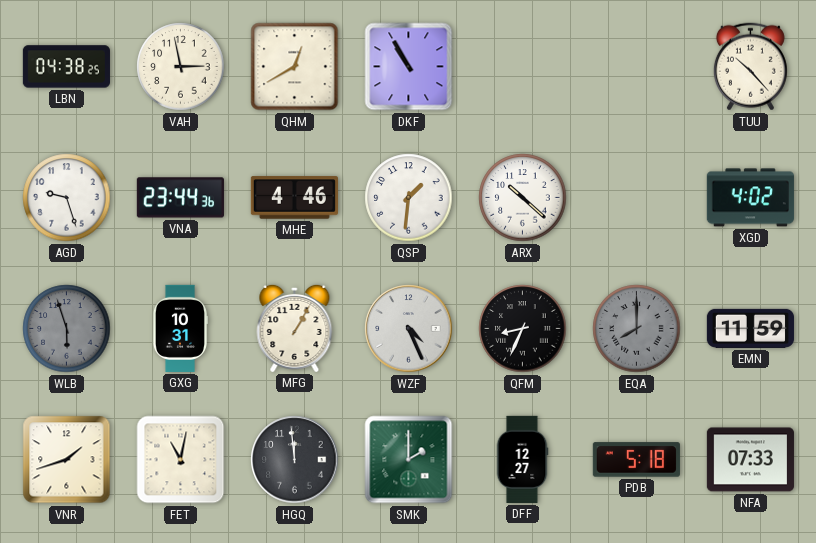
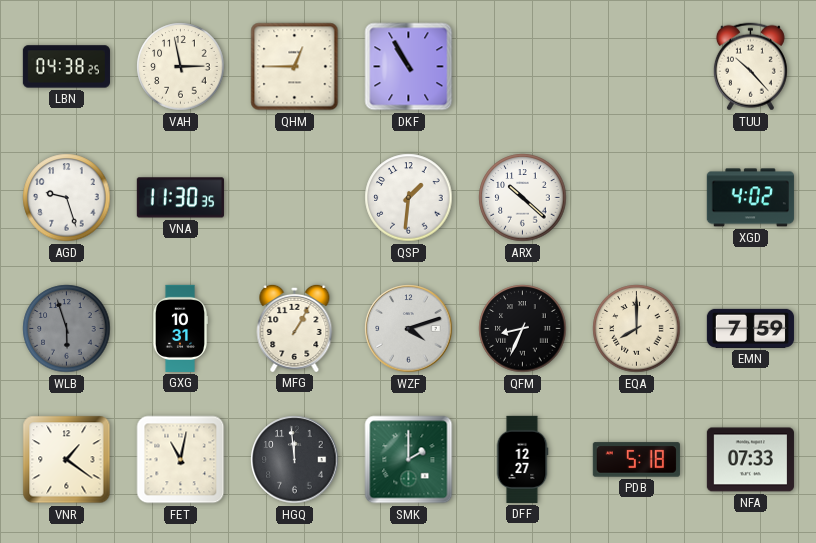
QHM: 12:40 -> 12:45 (295, 67)
VNA: 23:44 -> 11:30 (180, 198)
MHE: 4:46 -> none (294, 198)
WZF: 4:26 -> 4:12 (409, 329)
EQA dial: grey -> cream (637, 329)
EMN: 11:59 -> 7:59 (750, 328)
VNR: 1:42 -> 1:21 (67, 460)
